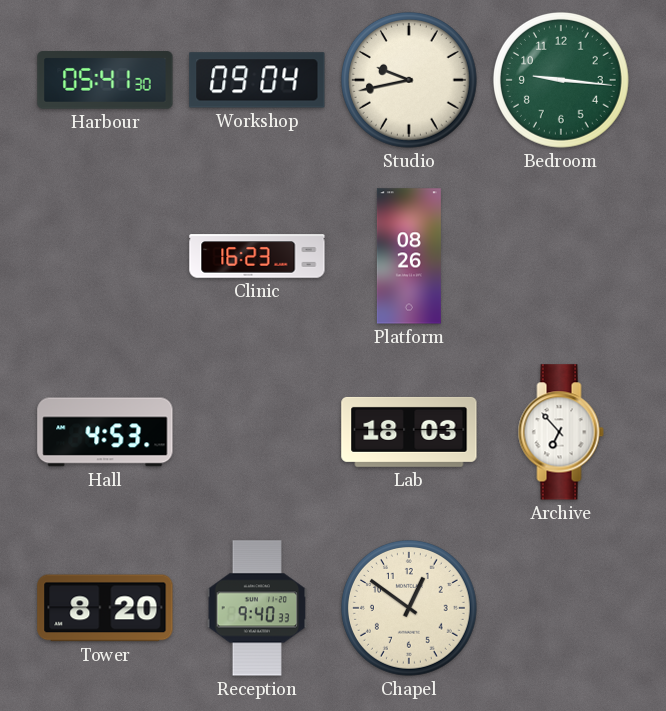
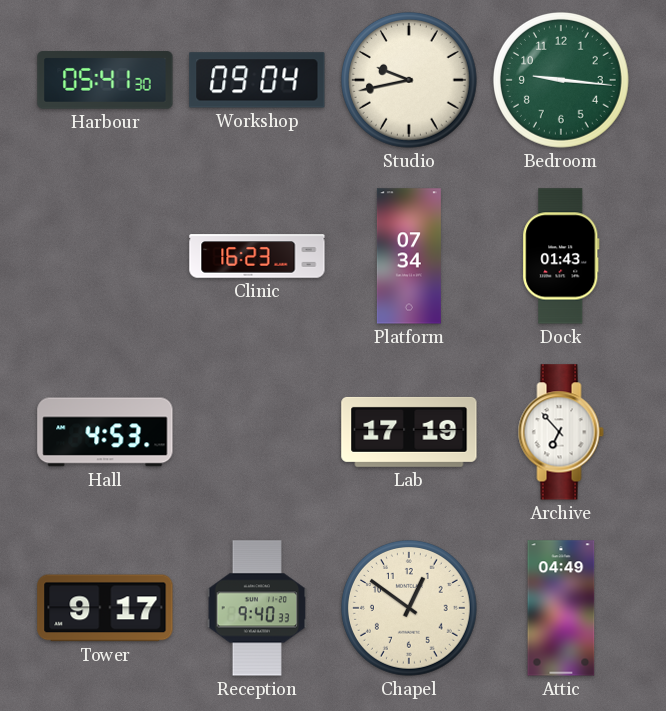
Platform: 08:26 -> 07:34 (409, 256)
Dock: none -> 01:43 (561, 256)
Lab: 18:03 -> 17:19 (409, 432)
Tower: 8:20 -> 9:17 (105, 608)
Attic: none -> 04:49 (561, 608)
